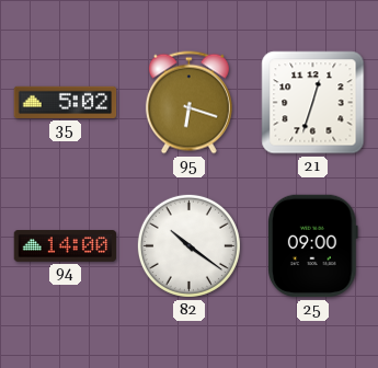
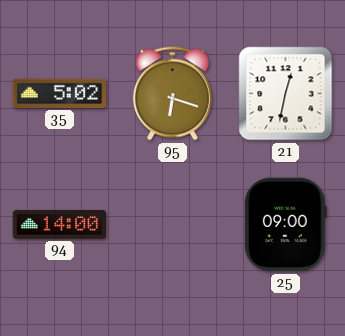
21: 12:33 -> 12:32 (286, 94)
82: 10:21 -> none (188, 245)
